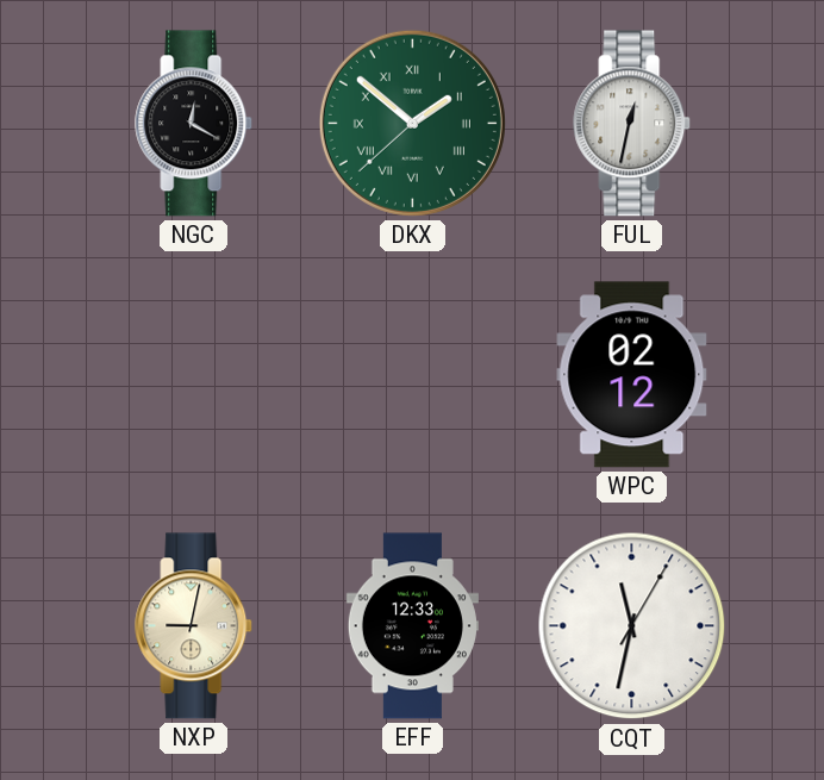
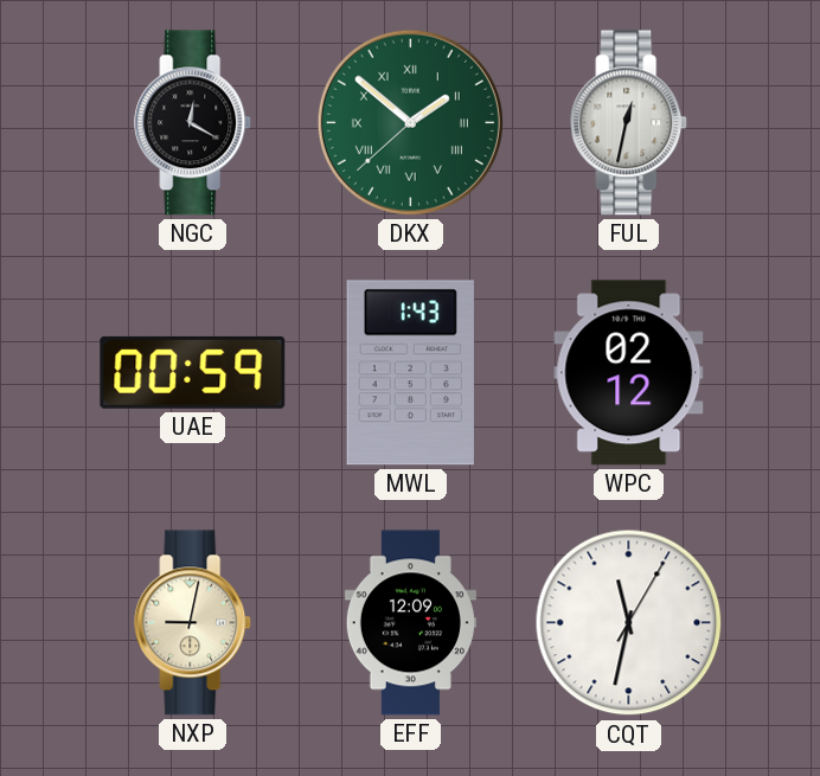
UAE: none -> 00:59 (193, 372)
MWL: none -> 1:43 (410, 373)
EFF: 12:33 -> 12:09 (410, 623)
